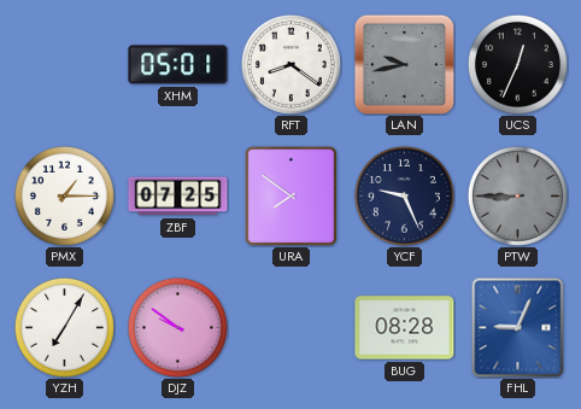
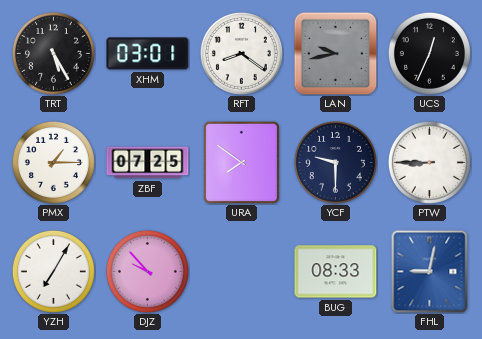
TRT: none -> 5:25 (53, 53)
XHM: 05:01 -> 03:01 (148, 54)
YCF: 9:26 -> 9:30 (335, 162)
PTW dial: grey -> white (429, 162)
DJZ: 9:51 -> 9:53 (147, 271)
BUG: 08:28 -> 08:33 (336, 272)
FHL: 9:04 -> 9:02 (430, 271)
